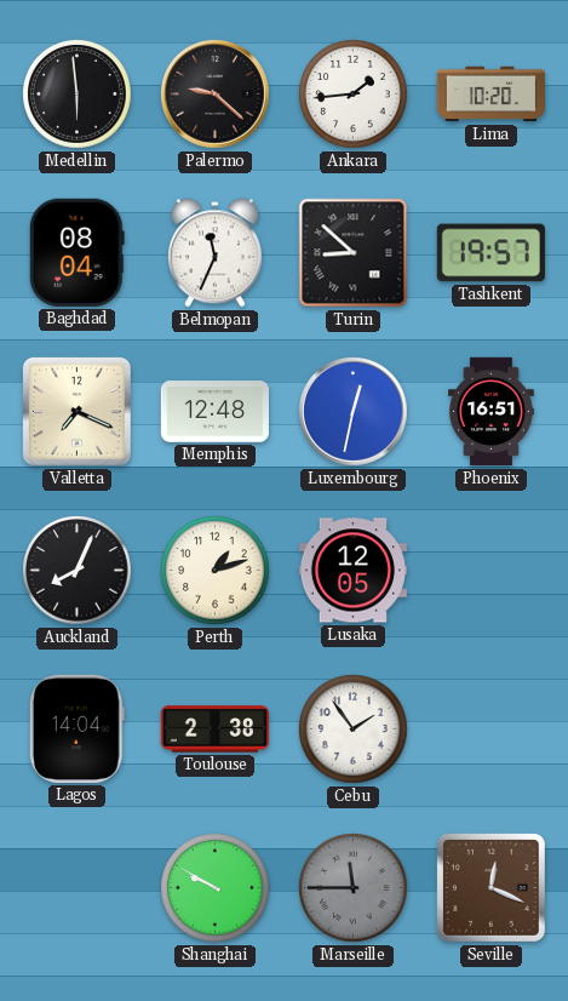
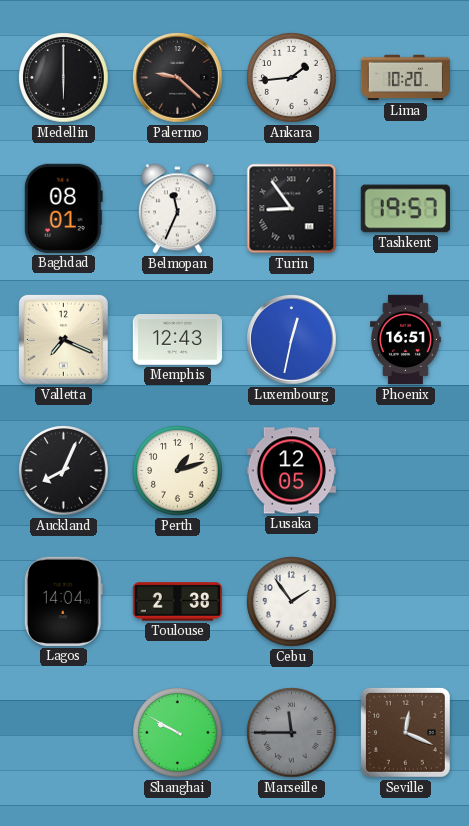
Medellin: 5:59 -> 6:00 (64, 78)
Baghdad: 08:04 -> 08:01 (63, 208)
Turin: 8:52 -> 8:54 (292, 209)
Memphis: 12:48 -> 12:43 (177, 340)
